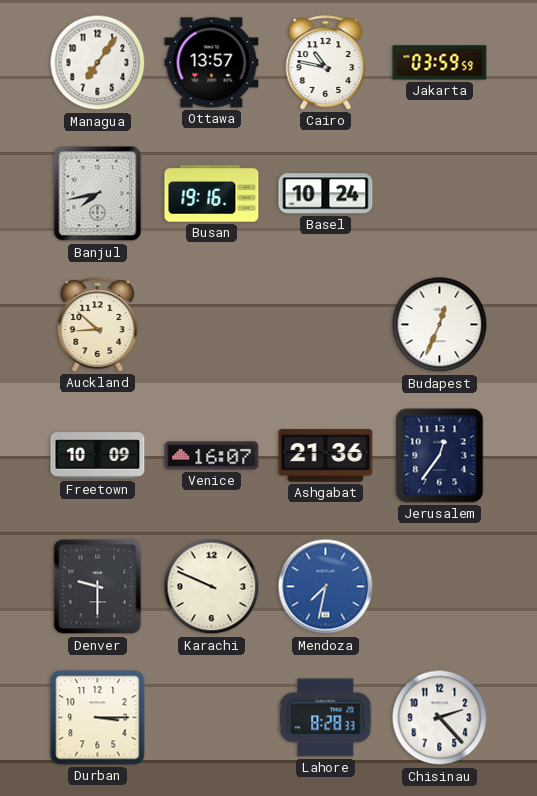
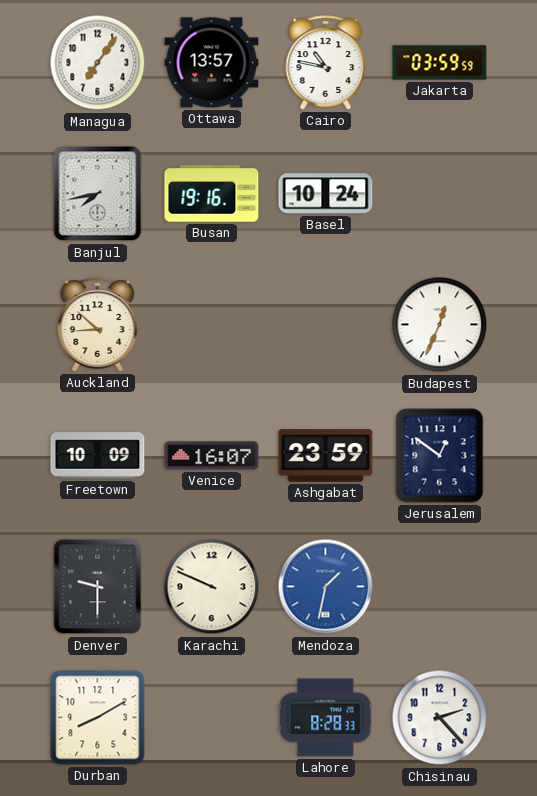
Ashgabat: 21:36 -> 23:59 (326, 456)
Jerusalem: 12:36 -> 12:51 (440, 456)
Mendoza: 7:32 -> 1:32 (326, 587)
Durban: 3:15 -> 8:10 (98, 718)
